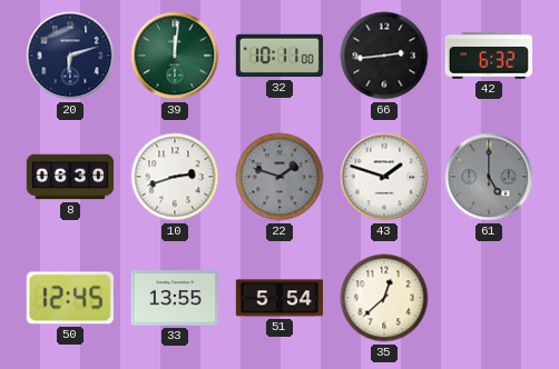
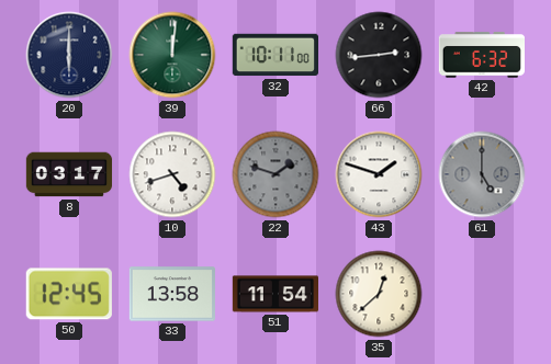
20: 6:12 -> 6:00 (69, 55)
8: 06:30 -> 03:17 (69, 174)
10: 2:42 -> 4:42 (172, 174)
33: 13:55 -> 13:58 (171, 294)
51: 5:54 -> 11:54 (275, 294)
